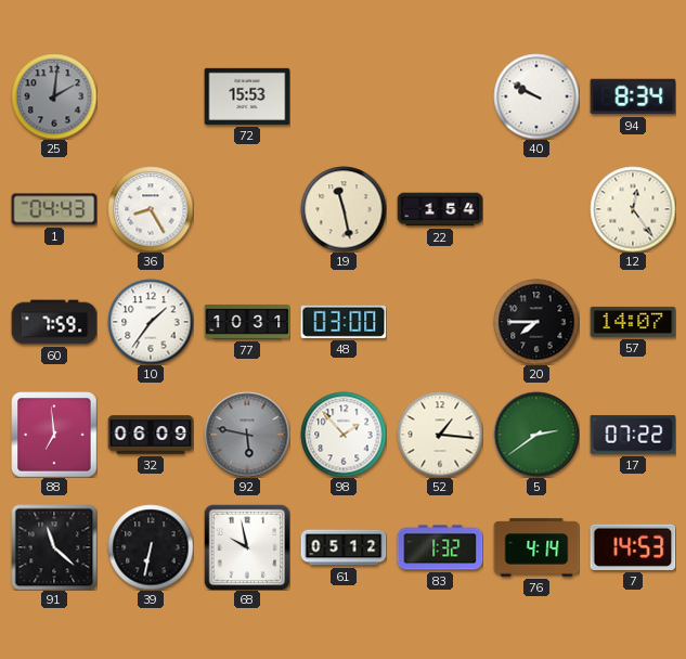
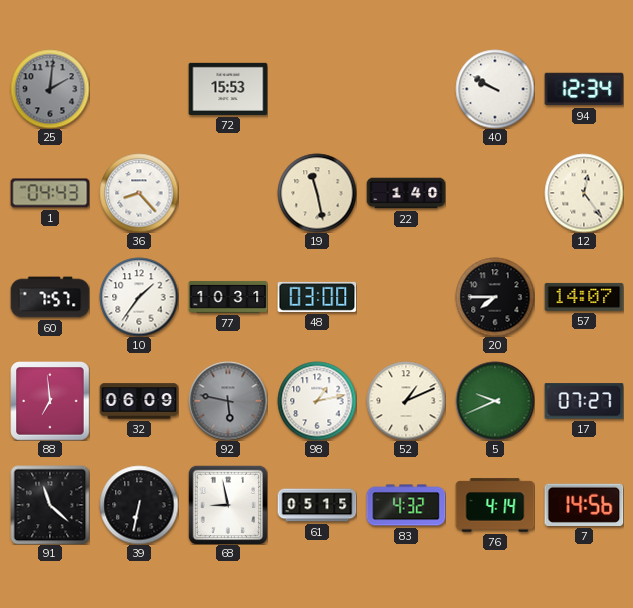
94: 8:34 -> 12:34 (584, 89)
36: 8:25 -> 8:23 (139, 193)
22: 1:54 -> 1:40 (406, 193)
60: 7:59 -> 7:57 (50, 297)
98: 1:53 -> 1:13 (317, 401)
52: 1:16 -> 1:11 (406, 401)
5: 2:39 -> 9:41 (495, 401)
17: 07:22 -> 07:27 (584, 401)
68: 9:58 -> 8:58 (228, 505)
61: 05:12 -> 05:15 (317, 505)
83: 1:32 -> 4:32 (406, 505)
7: 14:53 -> 14:56 (584, 505)
